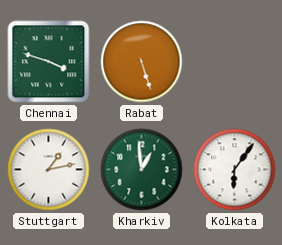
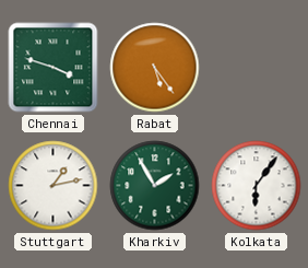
Rabat: 5:27 -> 5:24 (155, 68)
Kharkiv: 12:59 -> 1:55 (155, 186)
